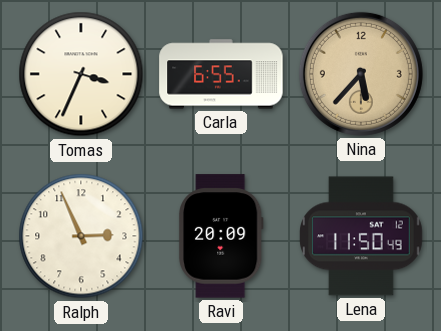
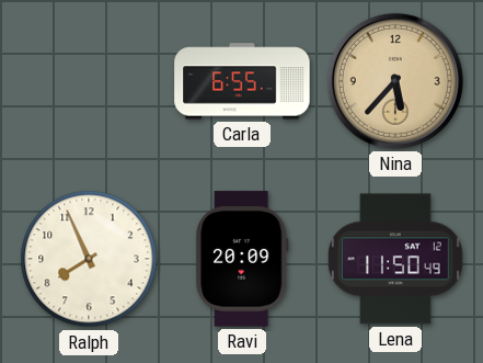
Tomas: 3:34 -> none (81, 74)
Ralph: 2:56 -> 7:56 (89, 259)
